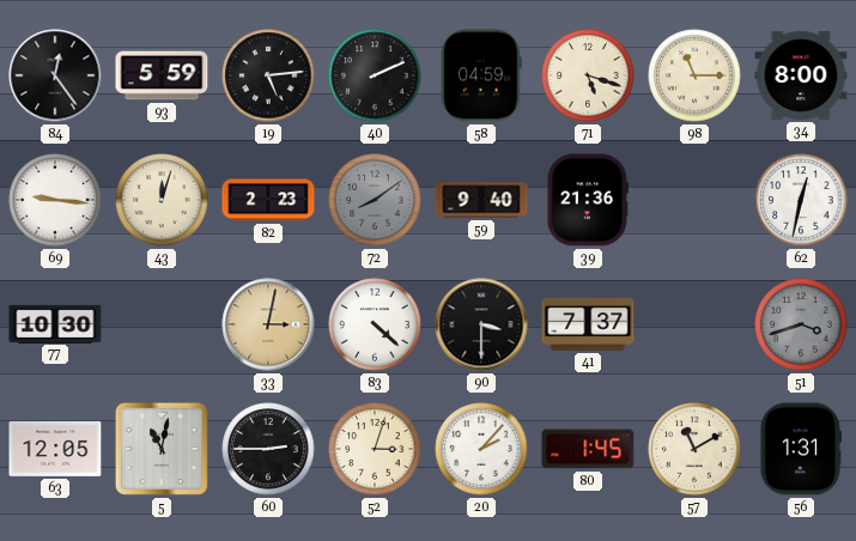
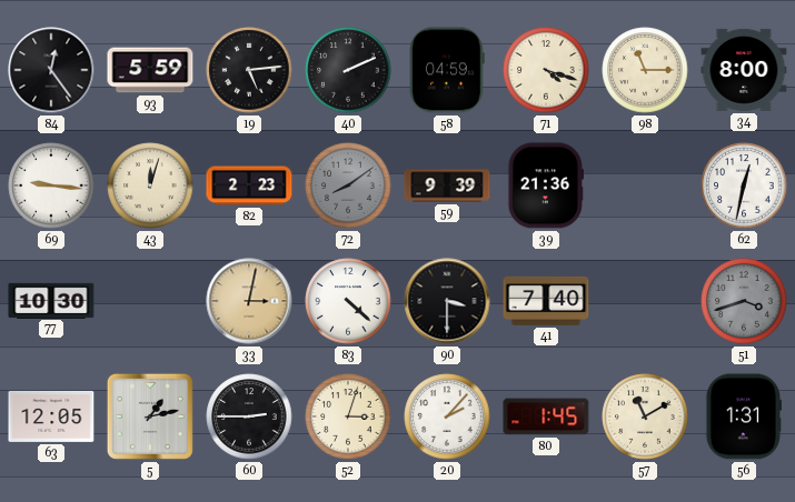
71: 5:18 -> 4:18 (546, 70)
59: 9:40 -> 9:39 (447, 185)
41: 7:37 -> 7:40 (546, 301)
5: 11:02 -> 1:13 (150, 416)
